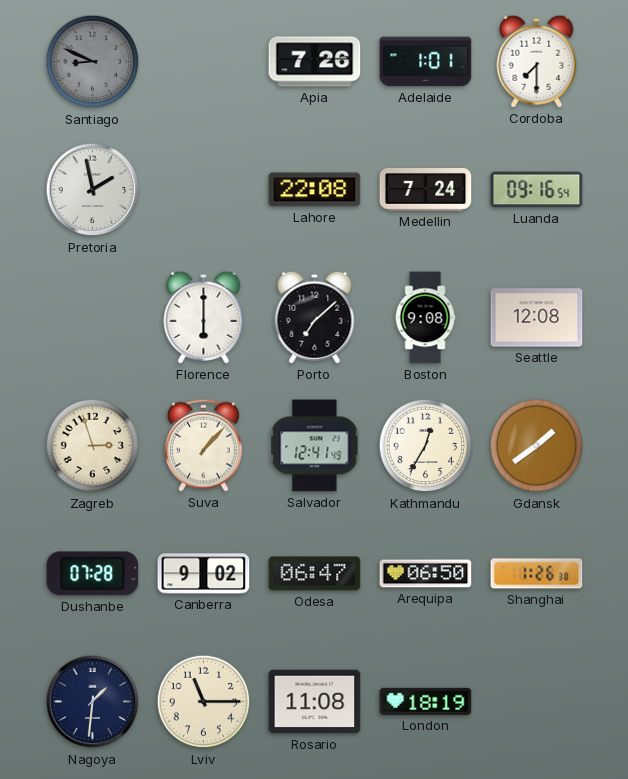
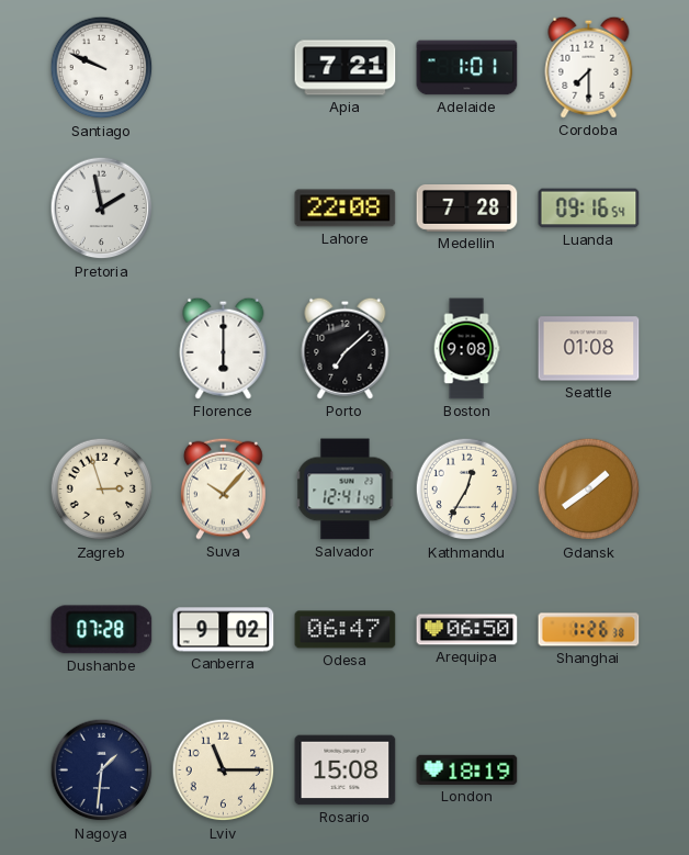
Santiago: 8:49 -> 9:49 (102, 68)
Santiago dial: grey -> white (102, 68)
Apia: 7:26 -> 7:21 (346, 68)
Medellin: 7:24 -> 7:28 (467, 209)
Seattle: 12:08 -> 01:08 (589, 349)
Suva: 1:07 -> 10:07 (224, 488)
Rosario: 11:08 -> 15:08 (346, 770)
